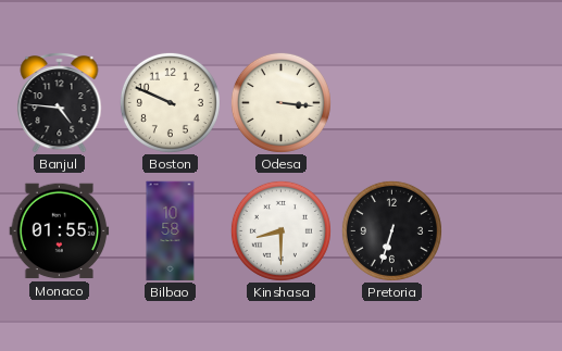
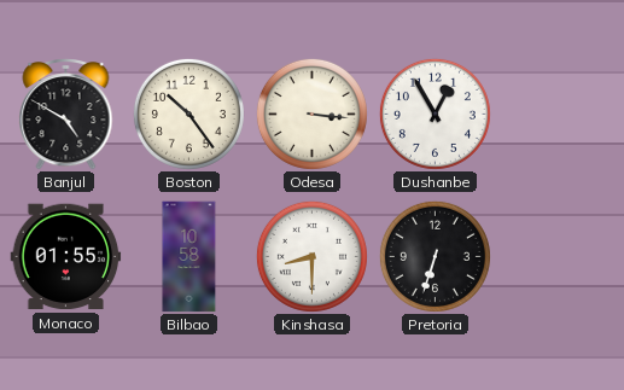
Banjul: 4:46 -> 4:50 (66, 113)
Boston: 9:49 -> 10:24 (188, 113)
Dushanbe: none -> 12:55 (435, 113)
